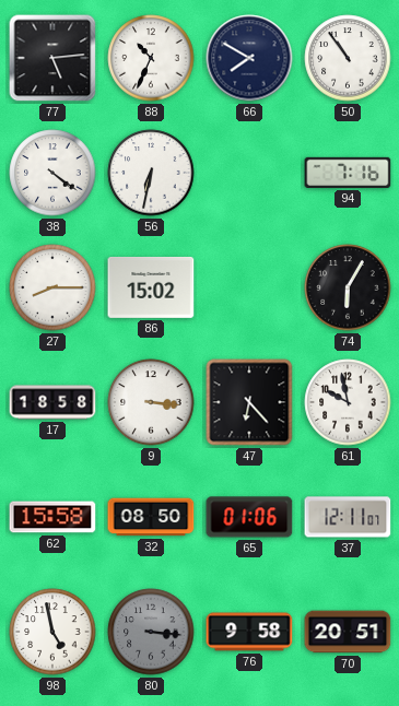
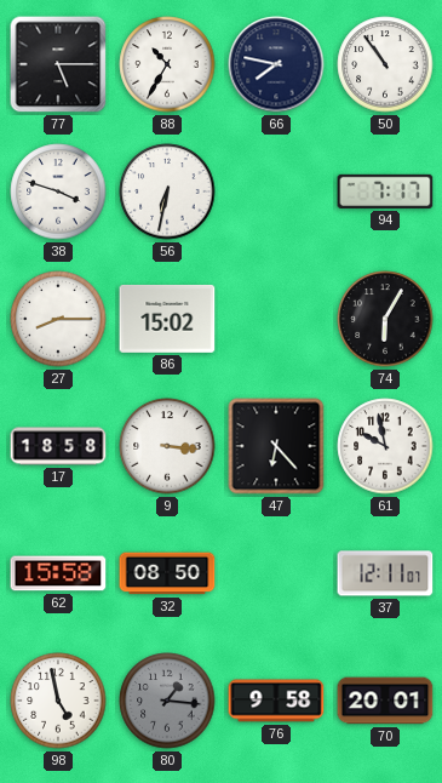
77: 5:14 -> 5:15 (58, 64)
88: 10:34 -> 10:35 (167, 64)
66: 7:50 -> 7:47 (276, 64)
38: 4:21 -> 3:48 (58, 192)
94: 7:16 -> 7:17 (385, 192)
65: 01:06 -> none (249, 517)
80: 3:16 -> 1:16 (167, 701)
70: 20:51 -> 20:01 (385, 701)
